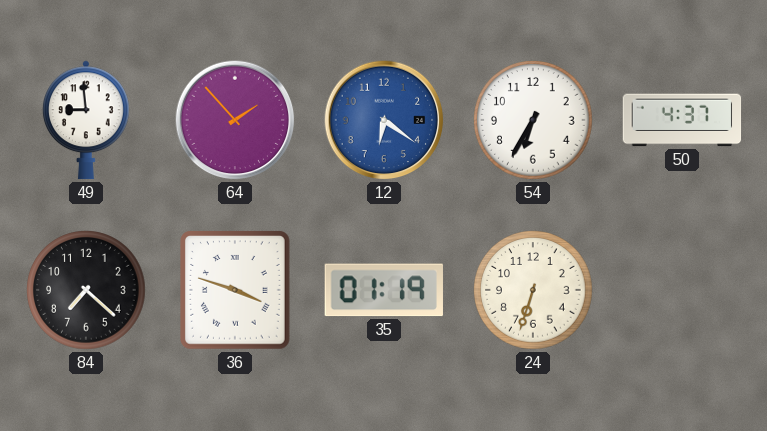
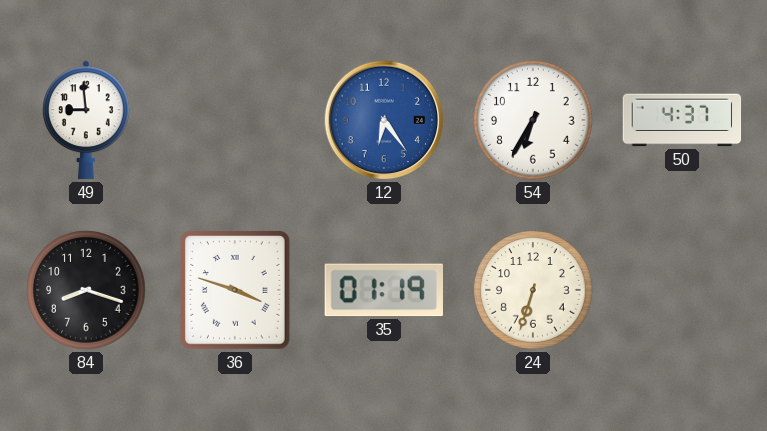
64: 1:53 -> none (235, 120)
12: 6:21 -> 6:24 (384, 120)
84: 7:22 -> 8:18 (86, 290)
